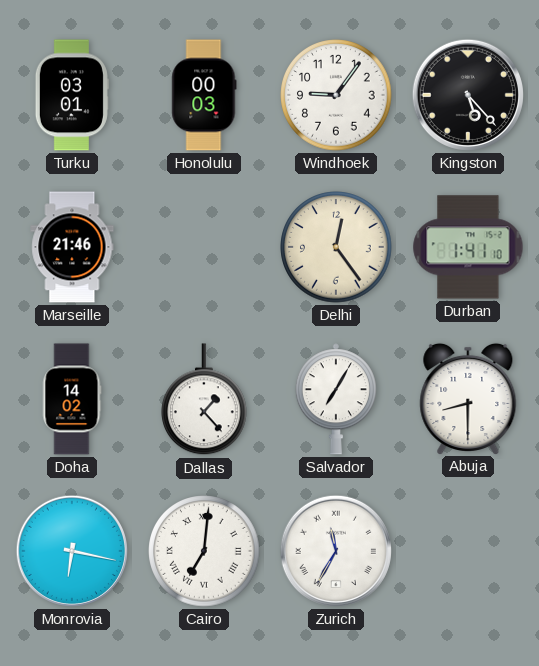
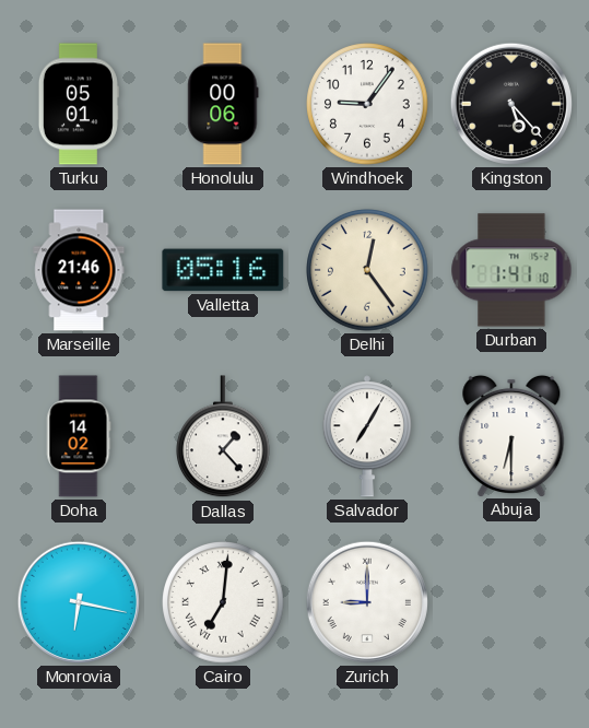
Turku: 03:01 -> 05:01 (79, 104)
Honolulu: 00:03 -> 00:06 (223, 104)
Valletta: none -> 05:16 (223, 270)
Abuja: 8:30 -> 6:30 (511, 435)
Zurich: 11:35 -> 9:00 (367, 602)
